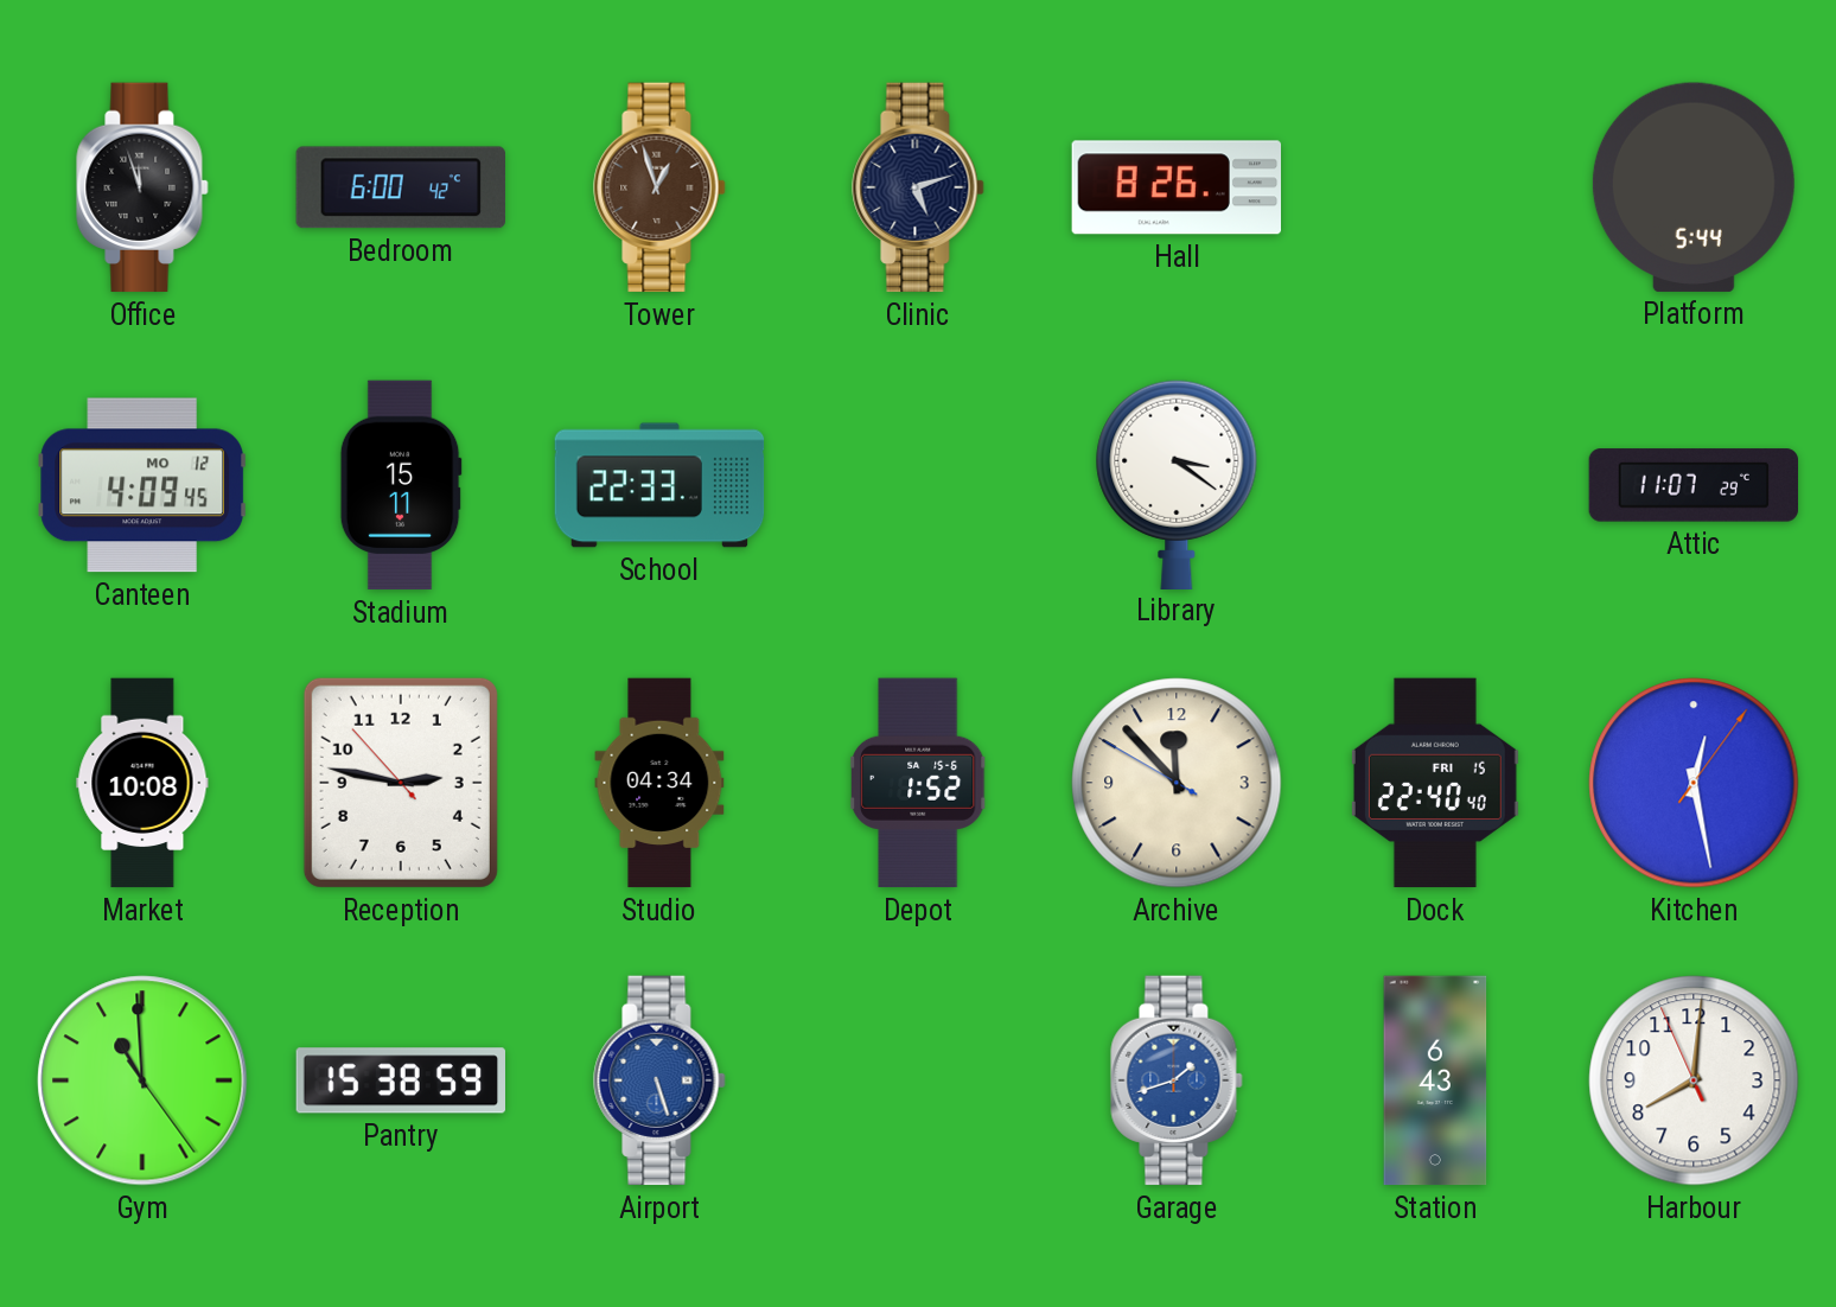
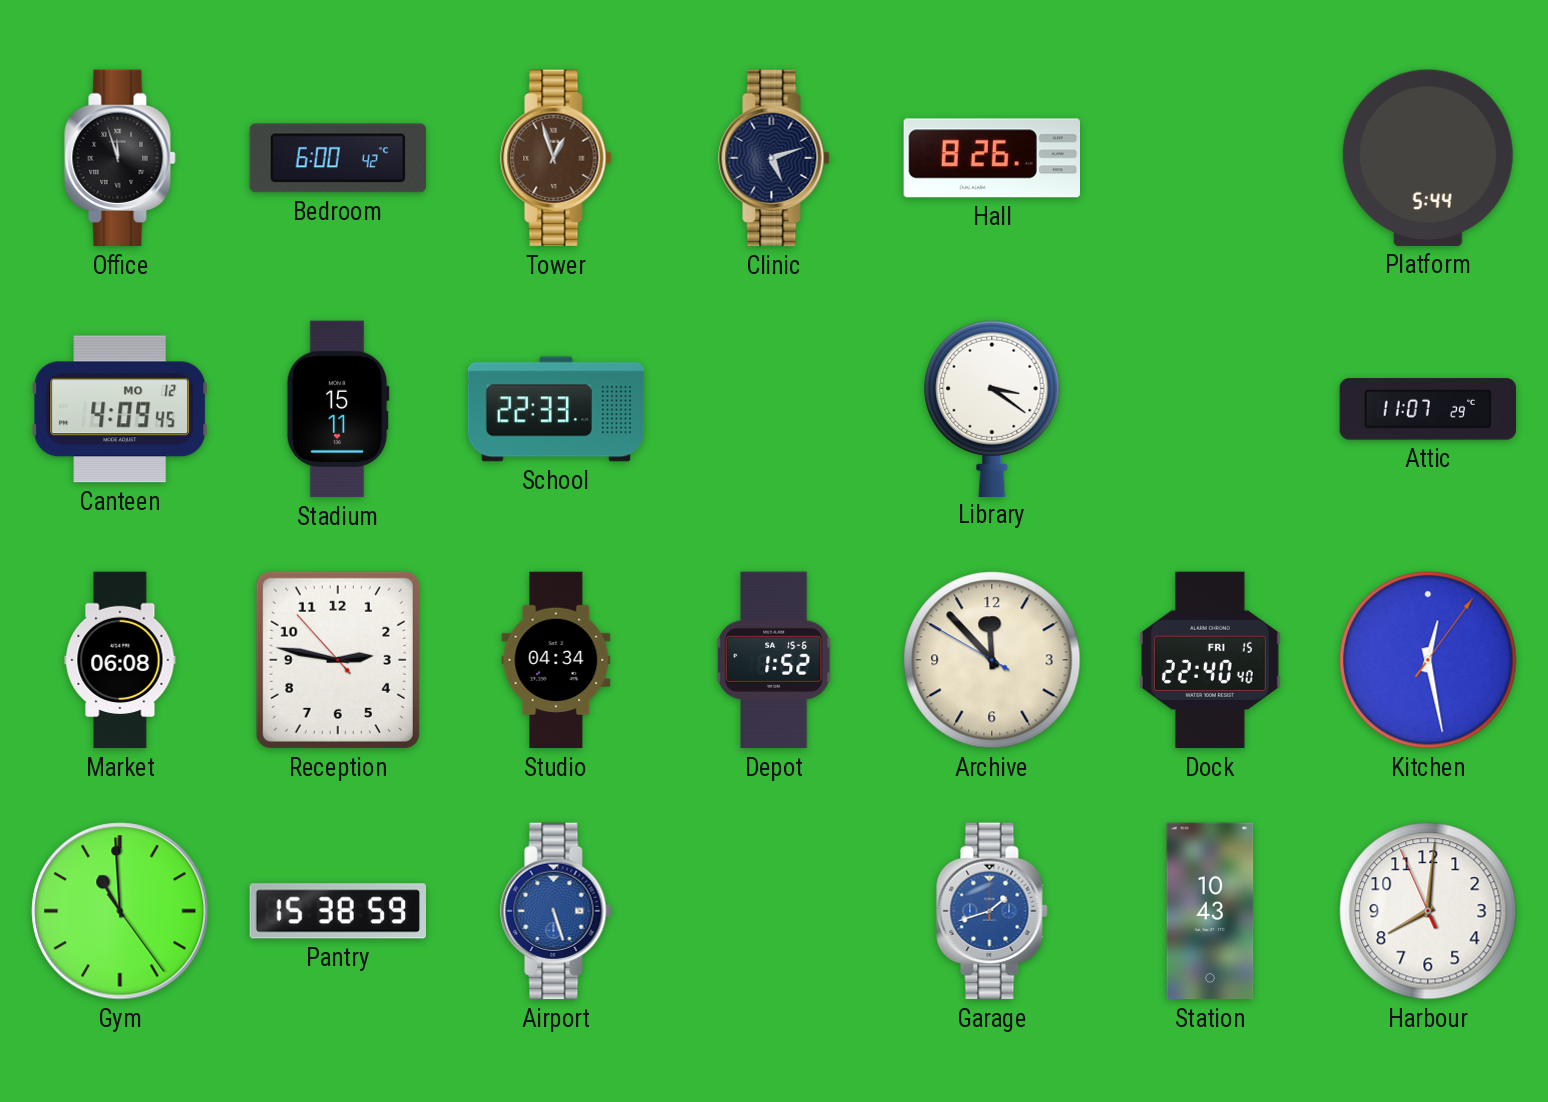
Market: 10:08 -> 06:08 (120, 660)
Station: 6:43 -> 10:43 (1210, 911)
